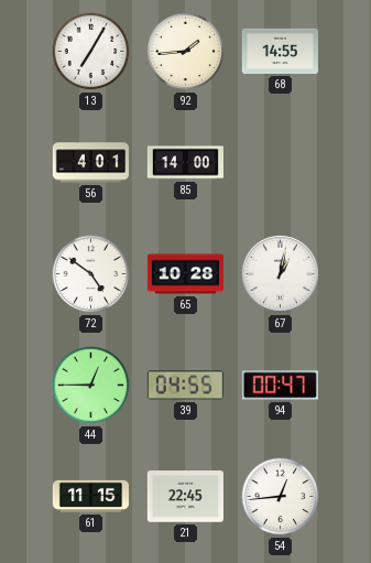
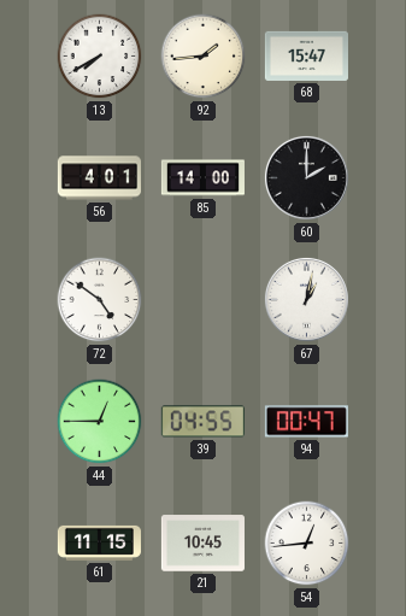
13: 7:05 -> 7:40 (100, 57)
68: 14:55 -> 15:47 (306, 55)
60: none -> 2:00 (306, 177)
65: 10:28 -> none (185, 274)
21: 22:45 -> 10:45 (202, 544)
